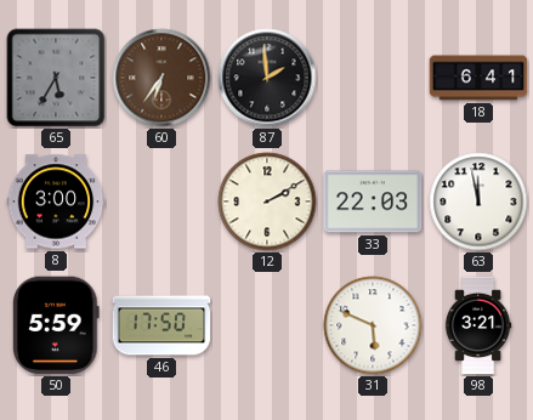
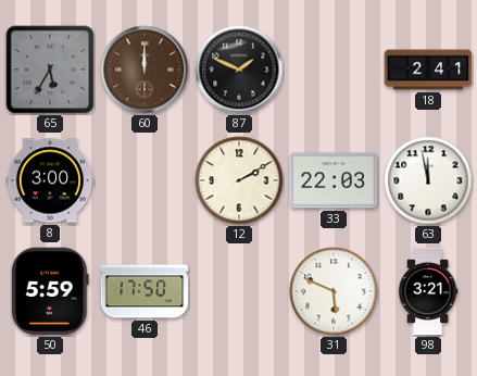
60: 6:36 -> 12:00 (145, 70)
87: 1:59 -> 1:49 (239, 70)
18: 6:41 -> 2:41 (428, 70)
